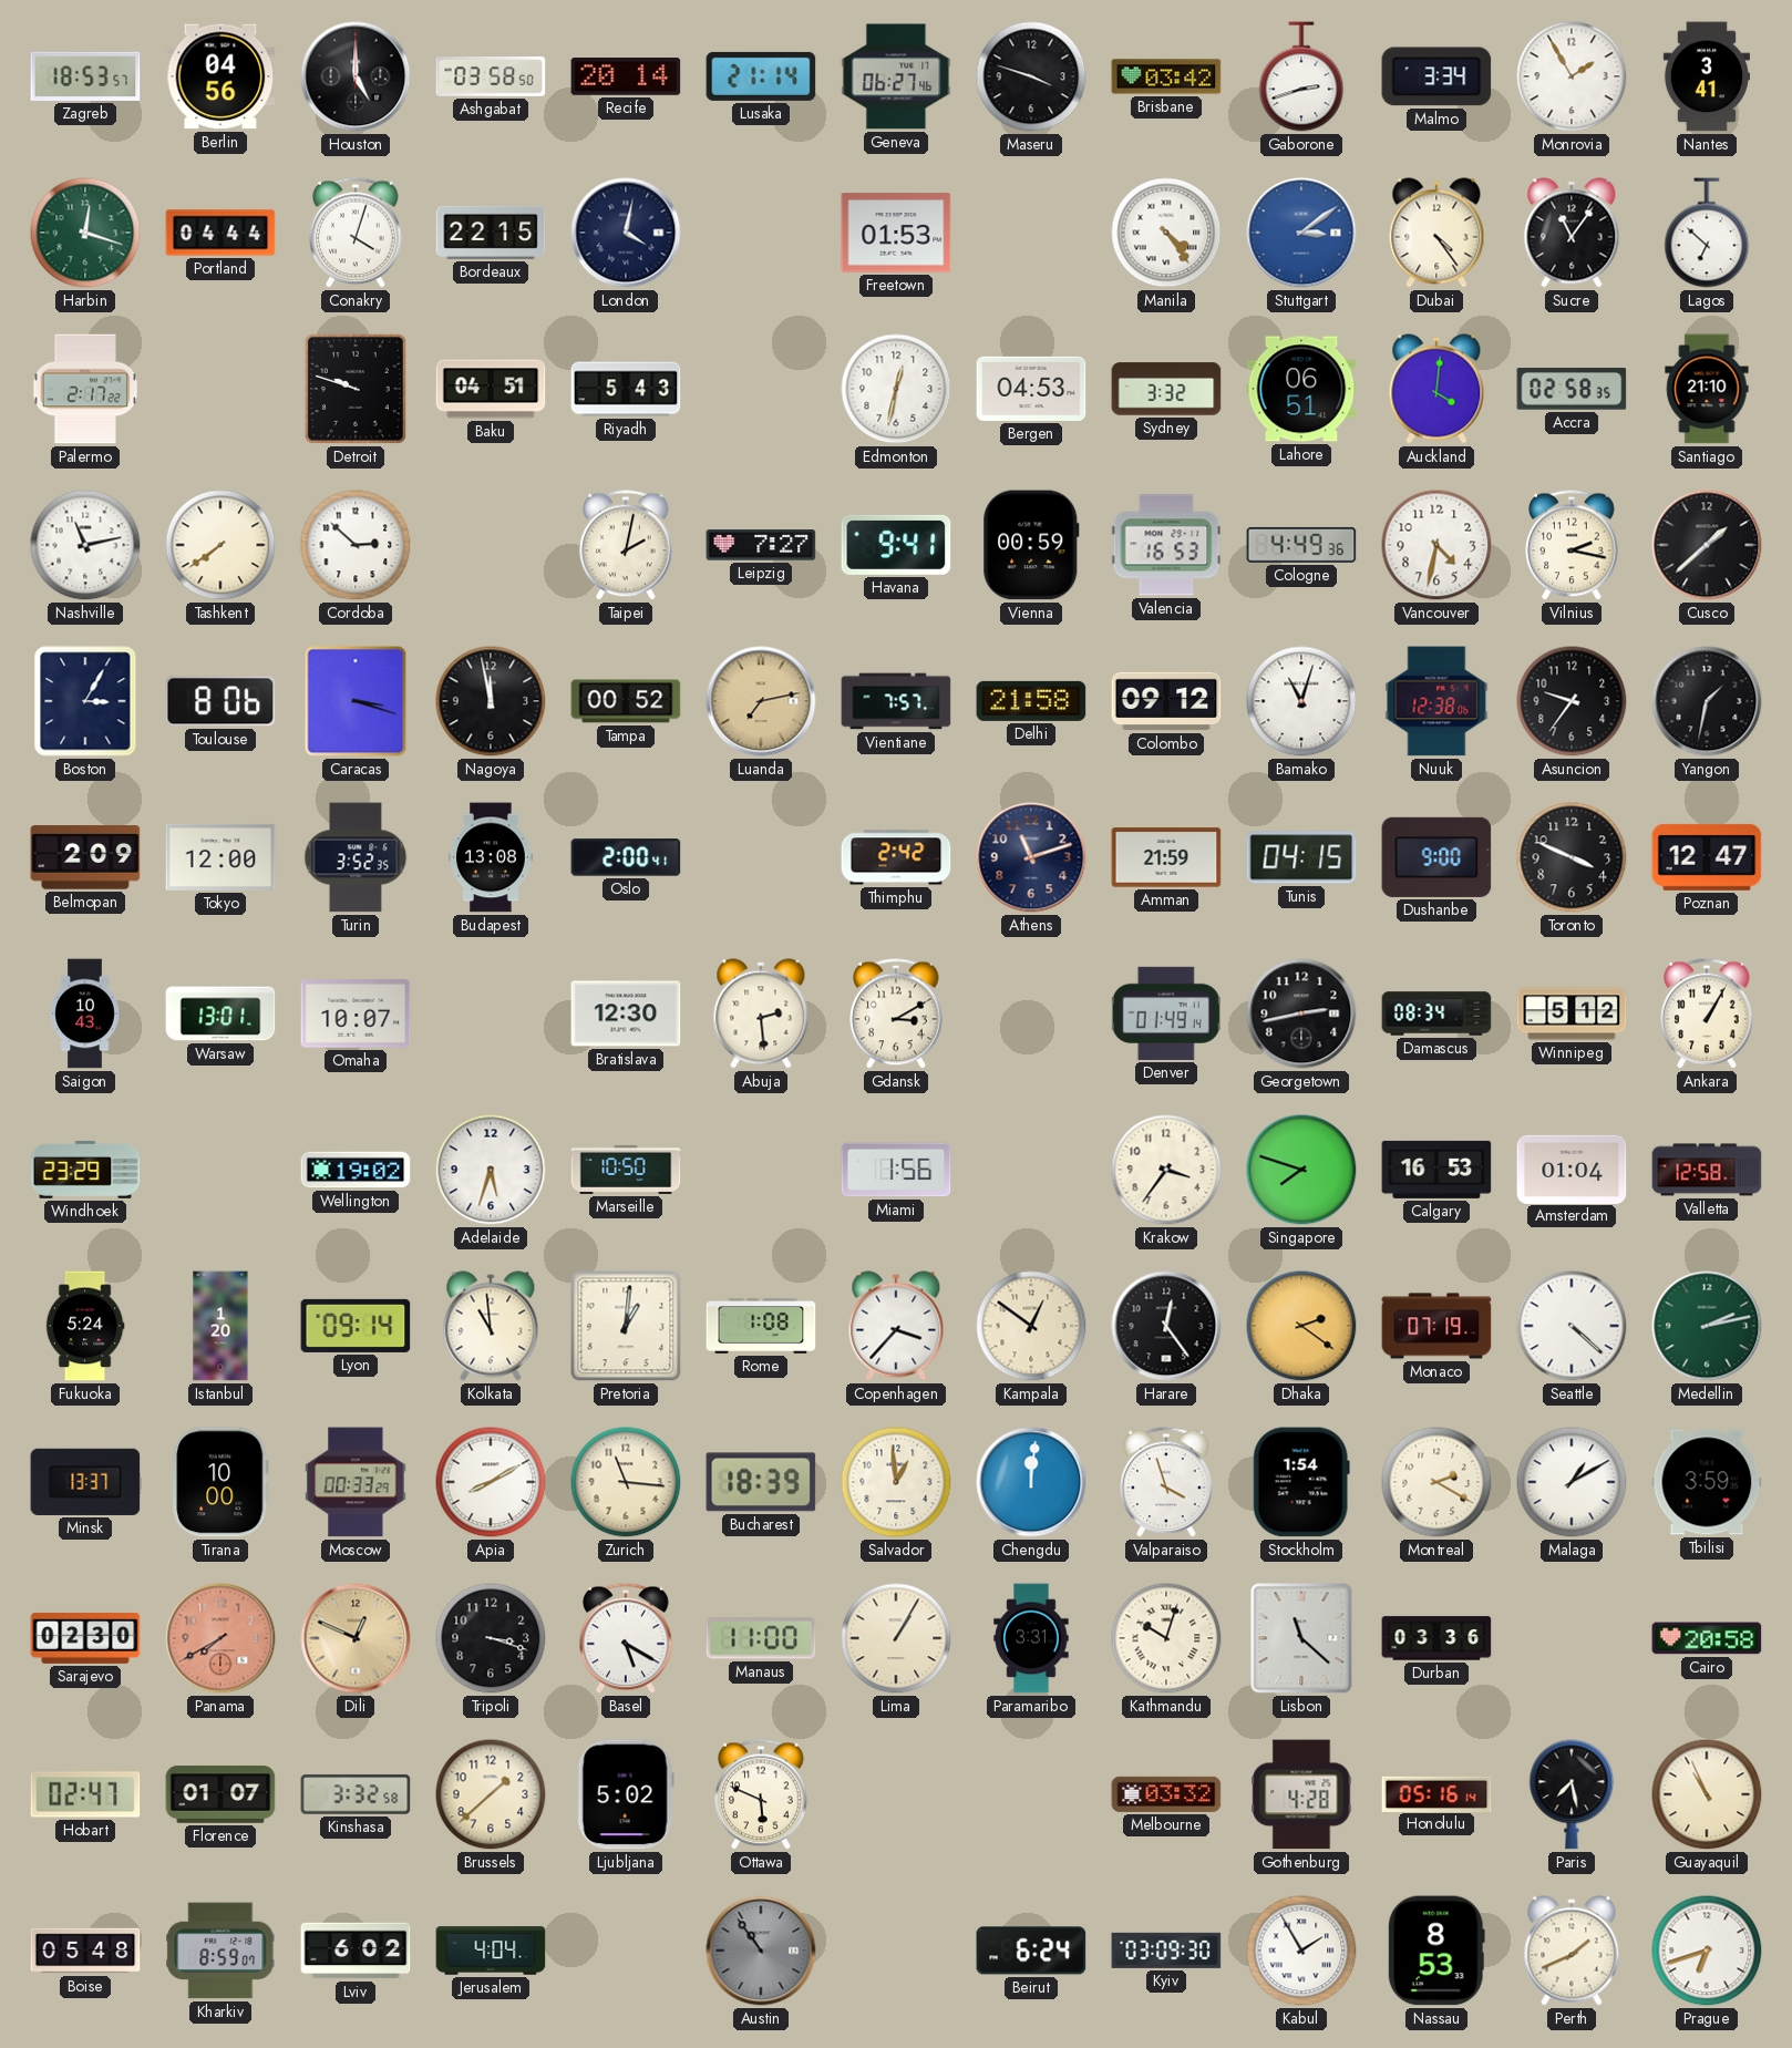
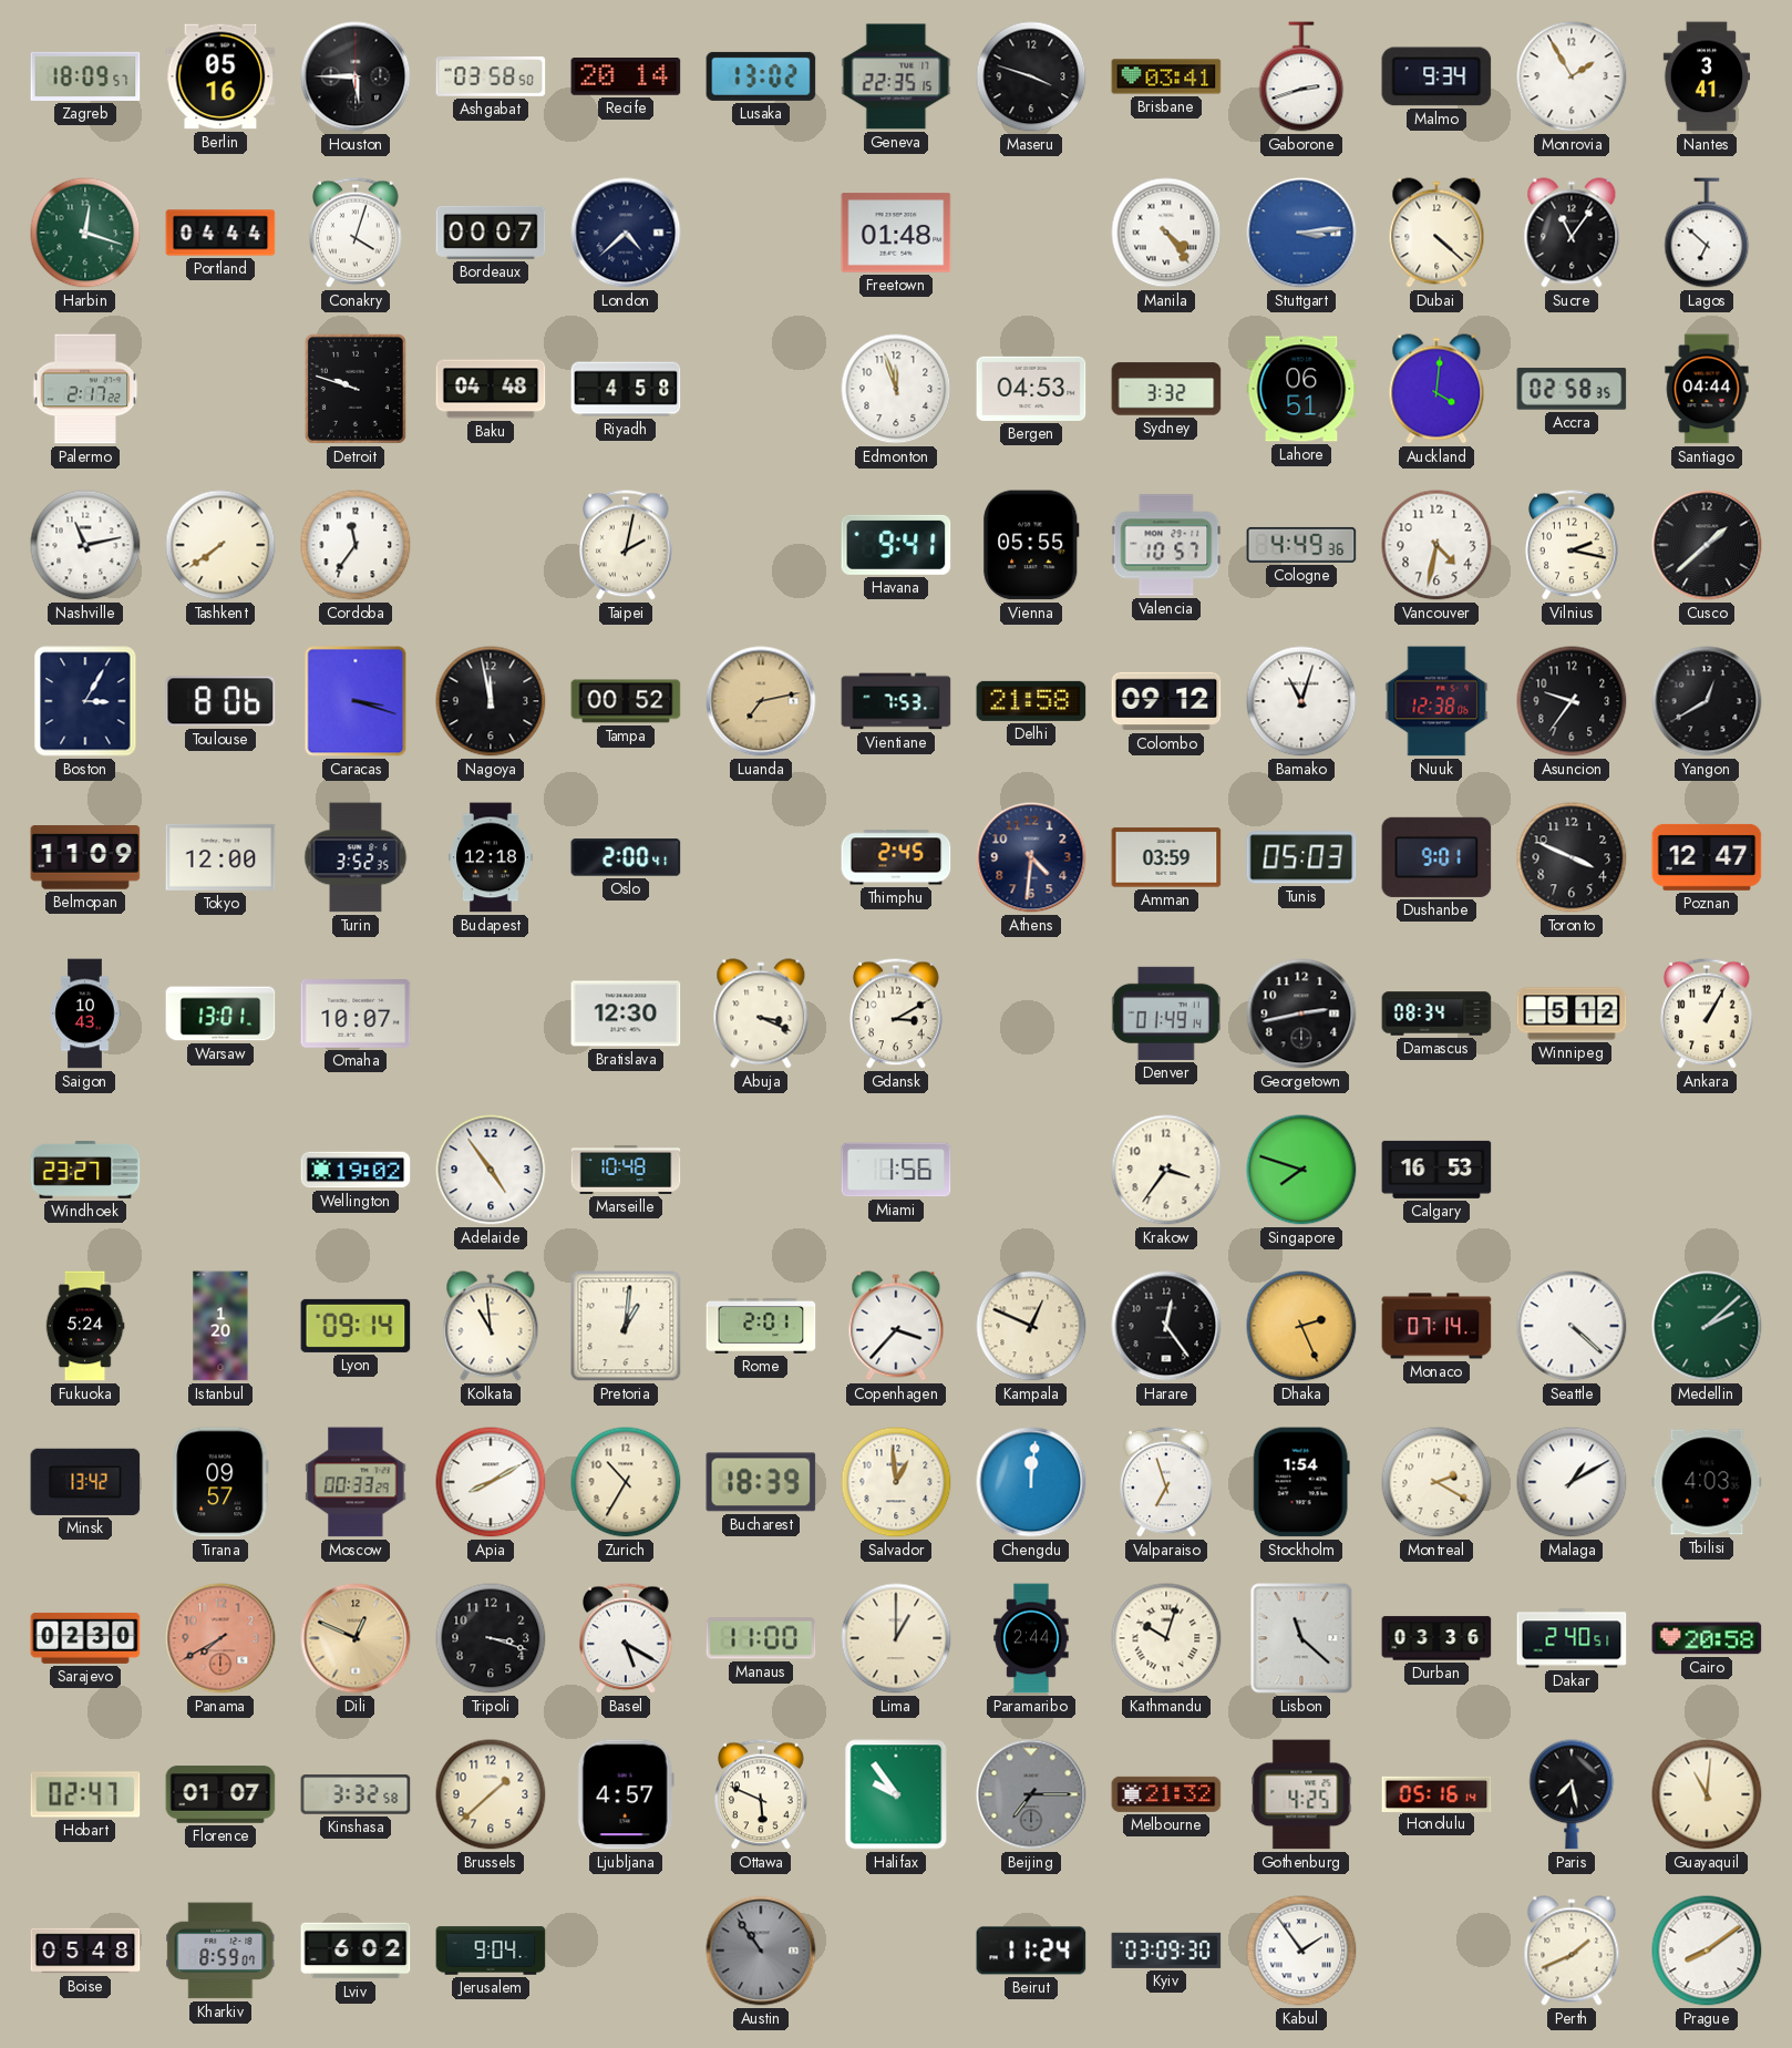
Zagreb: 18:53 -> 18:09 (85, 76)
Berlin: 04:56 -> 05:16 (220, 76)
Houston: 5:00 -> 5:45 (356, 76)
Lusaka: 21:14 -> 13:02 (761, 76)
Geneva: 06:27 -> 22:35 (896, 76)
Brisbane: 03:42 -> 03:41 (1166, 76)
Malmo: 3:34 -> 9:34 (1436, 76)
Bordeaux: 22:15 -> 00:07 (491, 233)
London: 4:02 -> 4:38 (626, 233)
Freetown: 01:53 -> 01:48 (896, 233)
Stuttgart: 3:09 -> 3:14 (1301, 233)
Dubai: 4:24 -> 4:22 (1436, 233)
Baku: 04:51 -> 04:48 (491, 389)
Riyadh: 5:43 -> 4:58 (626, 389)
Edmonton: 12:32 -> 11:57 (896, 389)
Santiago: 21:10 -> 04:44 (1707, 389)
Cordoba: 2:52 -> 11:36 (356, 545)
Leipzig: 7:27 -> none (761, 545)
Vienna: 00:59 -> 05:55 (1031, 545)
Valencia: 16:53 -> 10:57 (1166, 545)
Vientiane: 7:57 -> 7:53 (896, 701)
Yangon: 1:32 -> 12:40 (1707, 701)
Belmopan: 2:09 -> 11:09 (85, 857)
Budapest: 13:08 -> 12:18 (492, 857)
Thimphu: 2:42 -> 2:45 (896, 857)
Athens: 11:12 -> 4:31 (1031, 857)
Amman: 21:59 -> 03:59 (1166, 857)
Tunis: 04:15 -> 05:03 (1301, 857)
Dushanbe: 9:00 -> 9:01 (1436, 857)
Abuja: 2:29 -> 3:19 (761, 1013)
Windhoek: 23:29 -> 23:27 (85, 1170)
Adelaide: 5:33 -> 4:54 (491, 1170)
Marseille: 10:50 -> 10:48 (626, 1170)
Amsterdam: 01:04 -> none (1572, 1169)
Valletta: 12:58 -> none (1707, 1170)
Rome: 1:08 -> 2:01 (761, 1326)
Kampala: 12:51 -> 12:49 (1031, 1326)
Dhaka: 2:21 -> 2:26 (1301, 1326)
Monaco: 07:19 -> 07:14 (1436, 1326)
Medellin: 2:13 -> 2:08 (1707, 1326)
Minsk: 13:37 -> 13:42 (85, 1482)
Tirana: 10:00 -> 09:57 (220, 1482)
Zurich: 11:16 -> 10:35 (626, 1482)
Valparaiso: 3:57 -> 6:57 (1166, 1482)
Tbilisi: 3:59 -> 4:03 (1707, 1482)
Lima: 1:05 -> 1:00 (896, 1638)
Paramaribo: 3:31 -> 2:44 (1031, 1638)
Dakar: none -> 2:40 (1572, 1638)
Ljubljana: 5:02 -> 4:57 (626, 1794)
Halifax: none -> 9:54 (896, 1794)
Beijing: none -> 7:15 (1031, 1794)
Melbourne: 03:32 -> 21:32 (1166, 1794)
Gothenburg: 4:28 -> 4:25 (1301, 1794)
Guayaquil: 10:56 -> 11:01 (1707, 1794)
Jerusalem: 4:04 -> 9:04 (491, 1951)
Beirut: 6:24 -> 11:24 (1031, 1951)
Kabul: 1:55 -> 1:54 (1301, 1951)
Nassau: 8:53 -> none (1436, 1951)
Prague: 6:42 -> 8:09 (1707, 1951)
